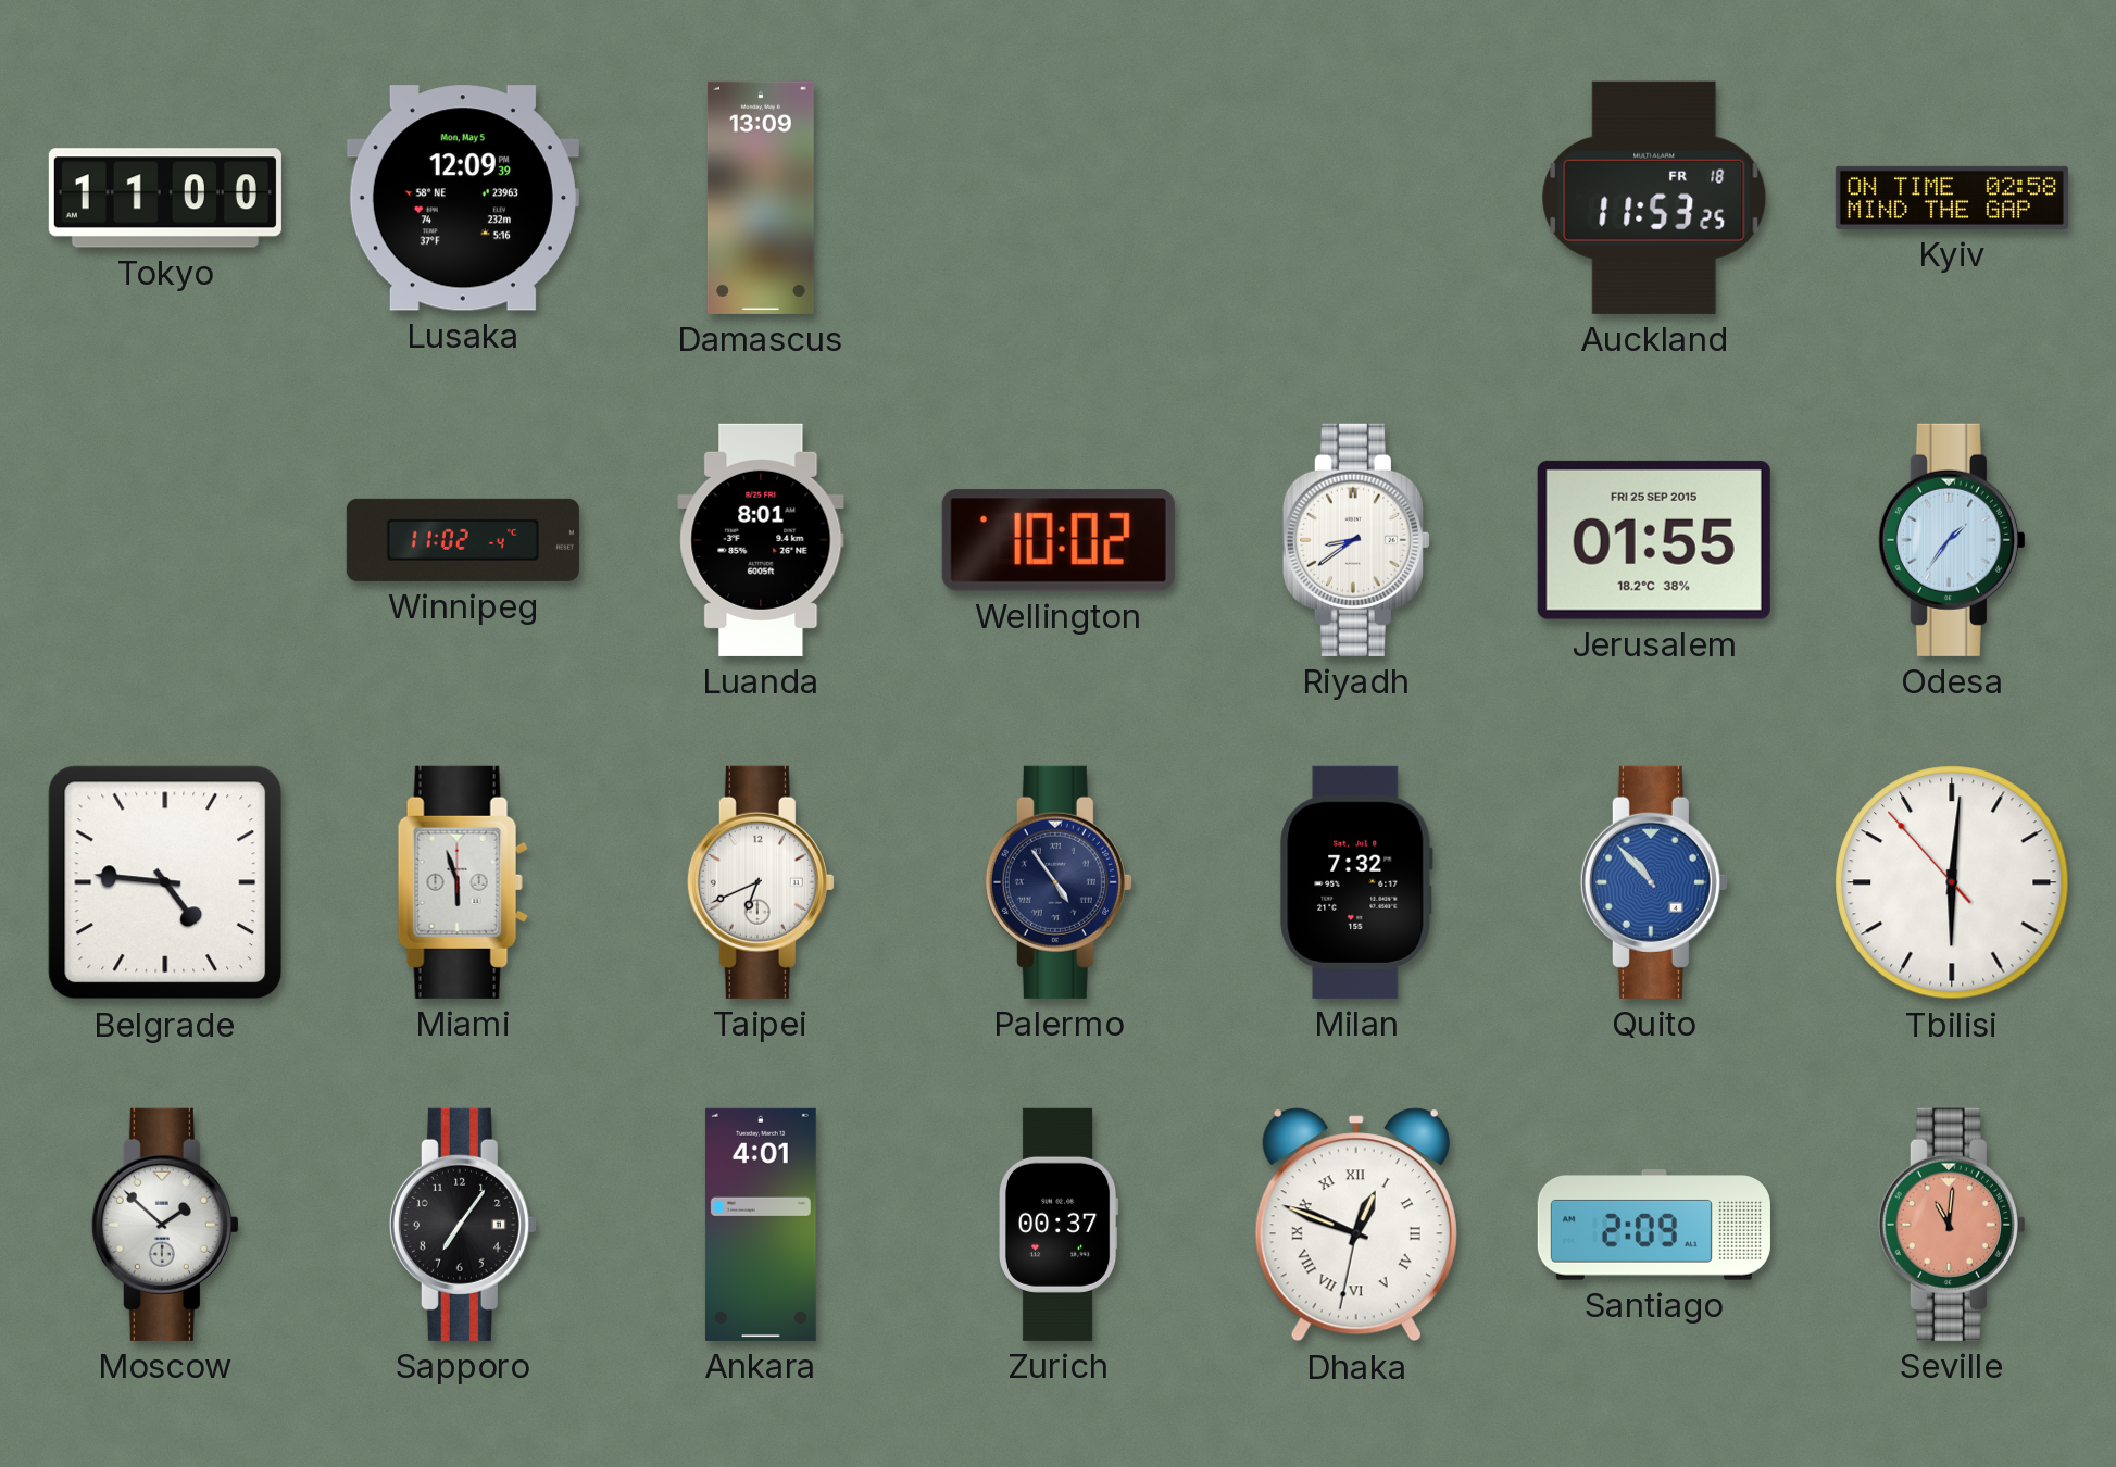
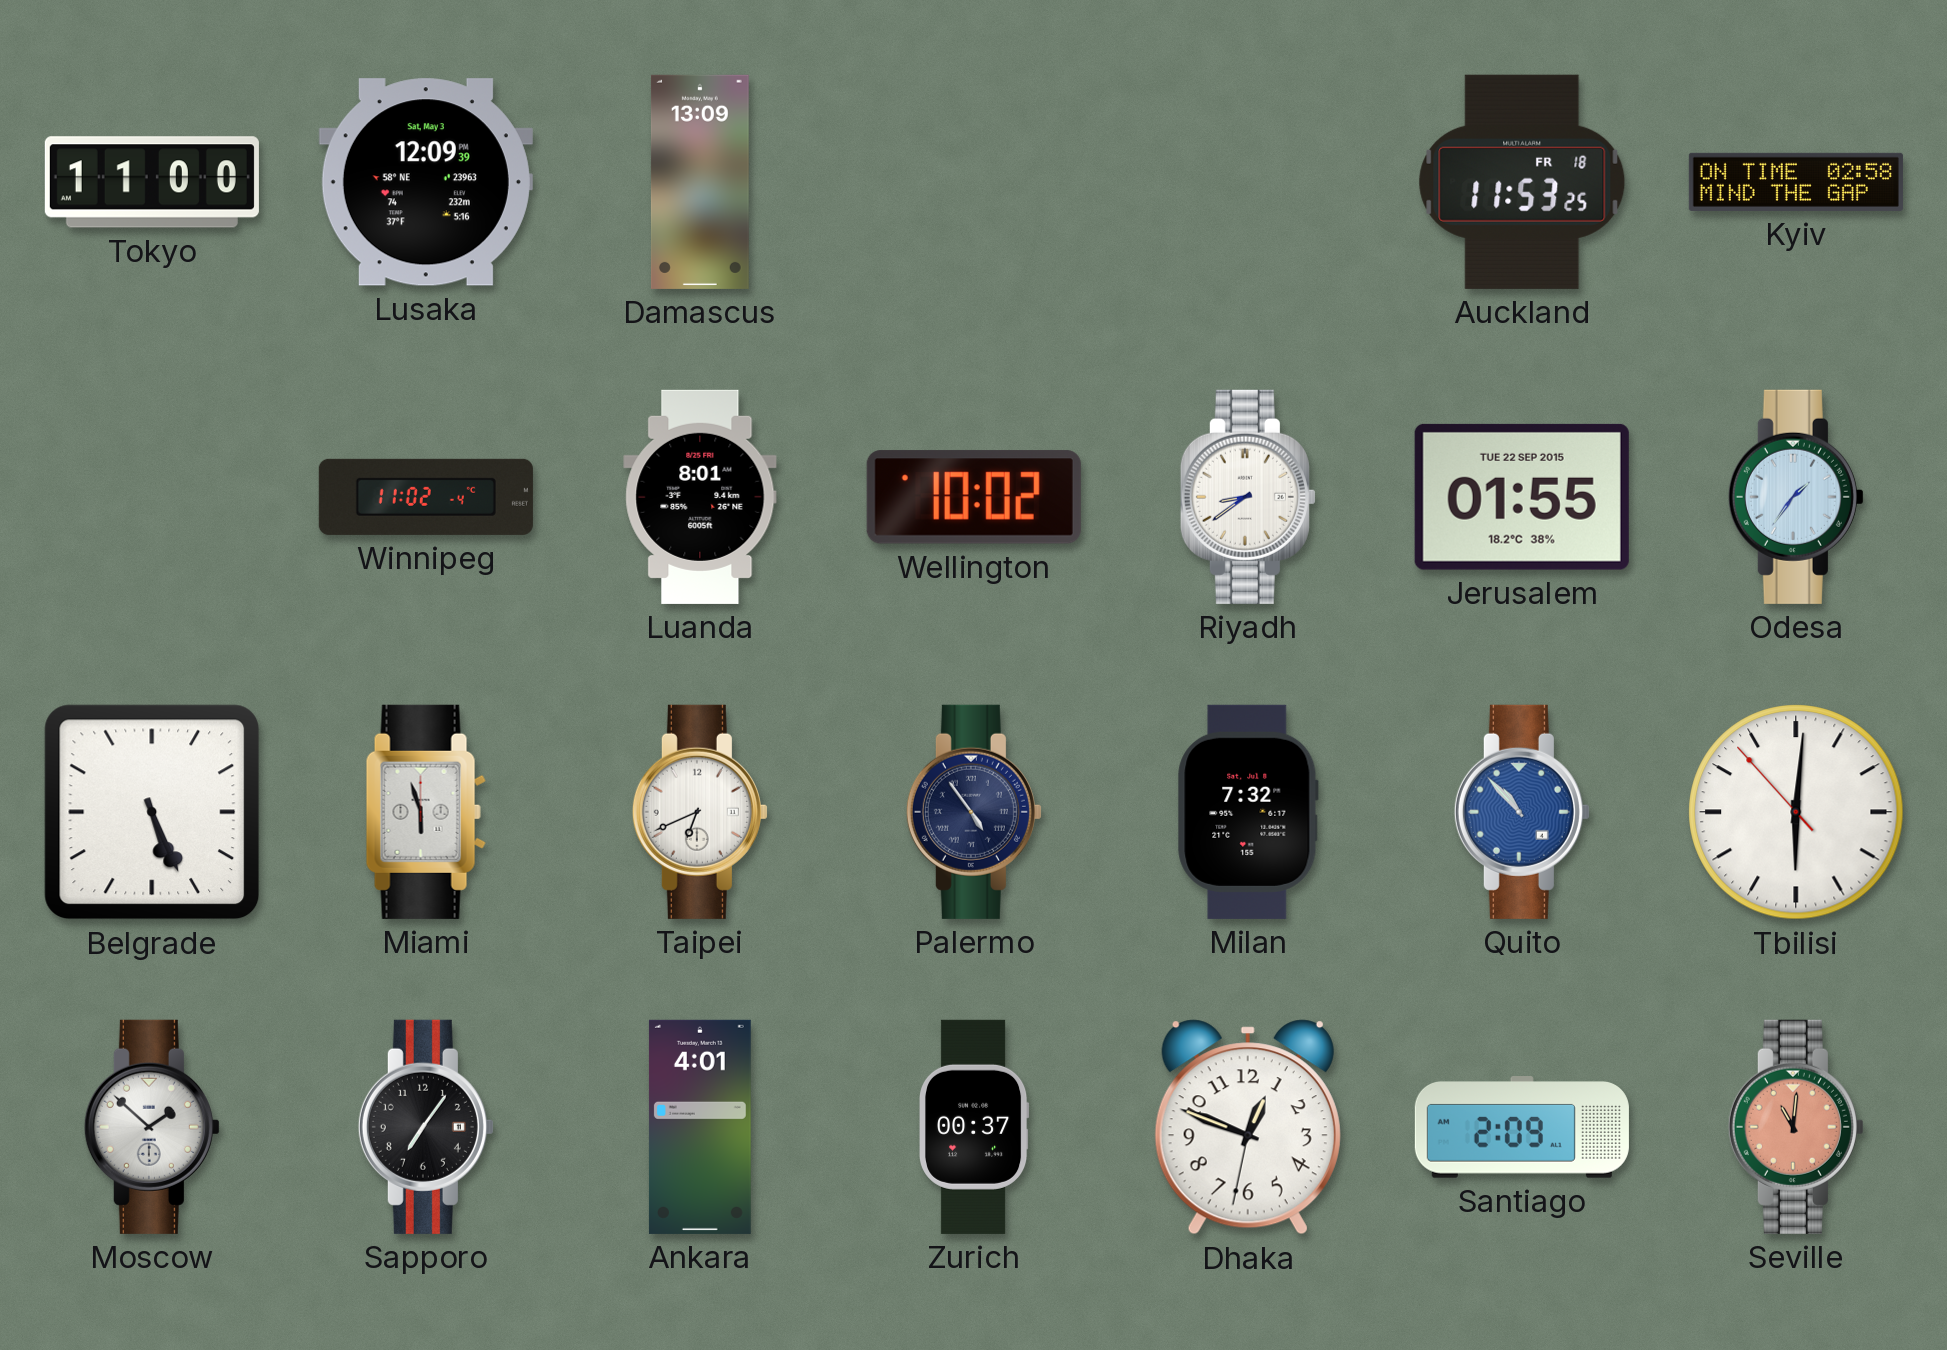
Lusaka date: Mon, May 5 -> Sat, May 3 (426, 182)
Jerusalem date: FRI 25 SEP 2015 -> TUE 22 SEP 2015 (1522, 497)
Belgrade: 4:46 -> 5:26 (152, 812)
Dhaka numerals: Roman -> Arabic (1248, 1127)
